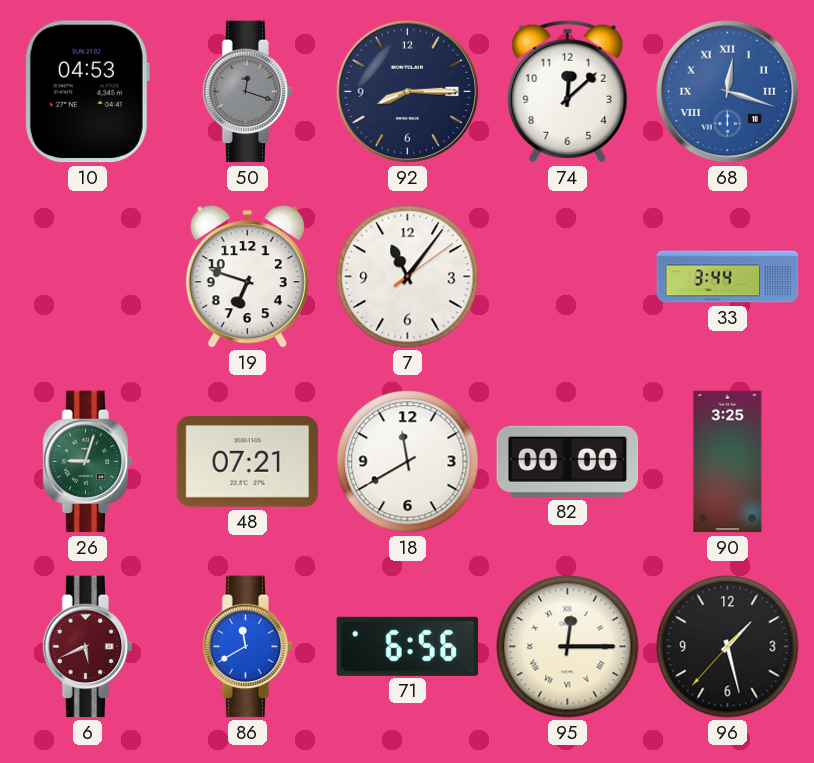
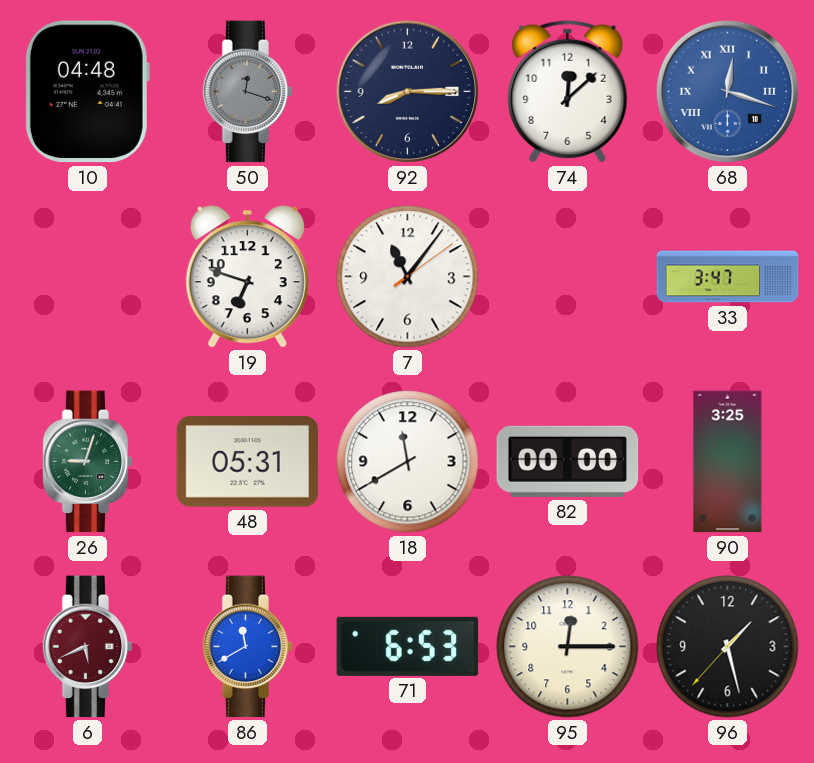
10: 04:53 -> 04:48 (87, 92)
33: 3:44 -> 3:47 (728, 277)
48: 07:21 -> 05:31 (248, 462)
71: 6:56 -> 6:53 (408, 646)
95 numerals: Roman -> Arabic (568, 647)
